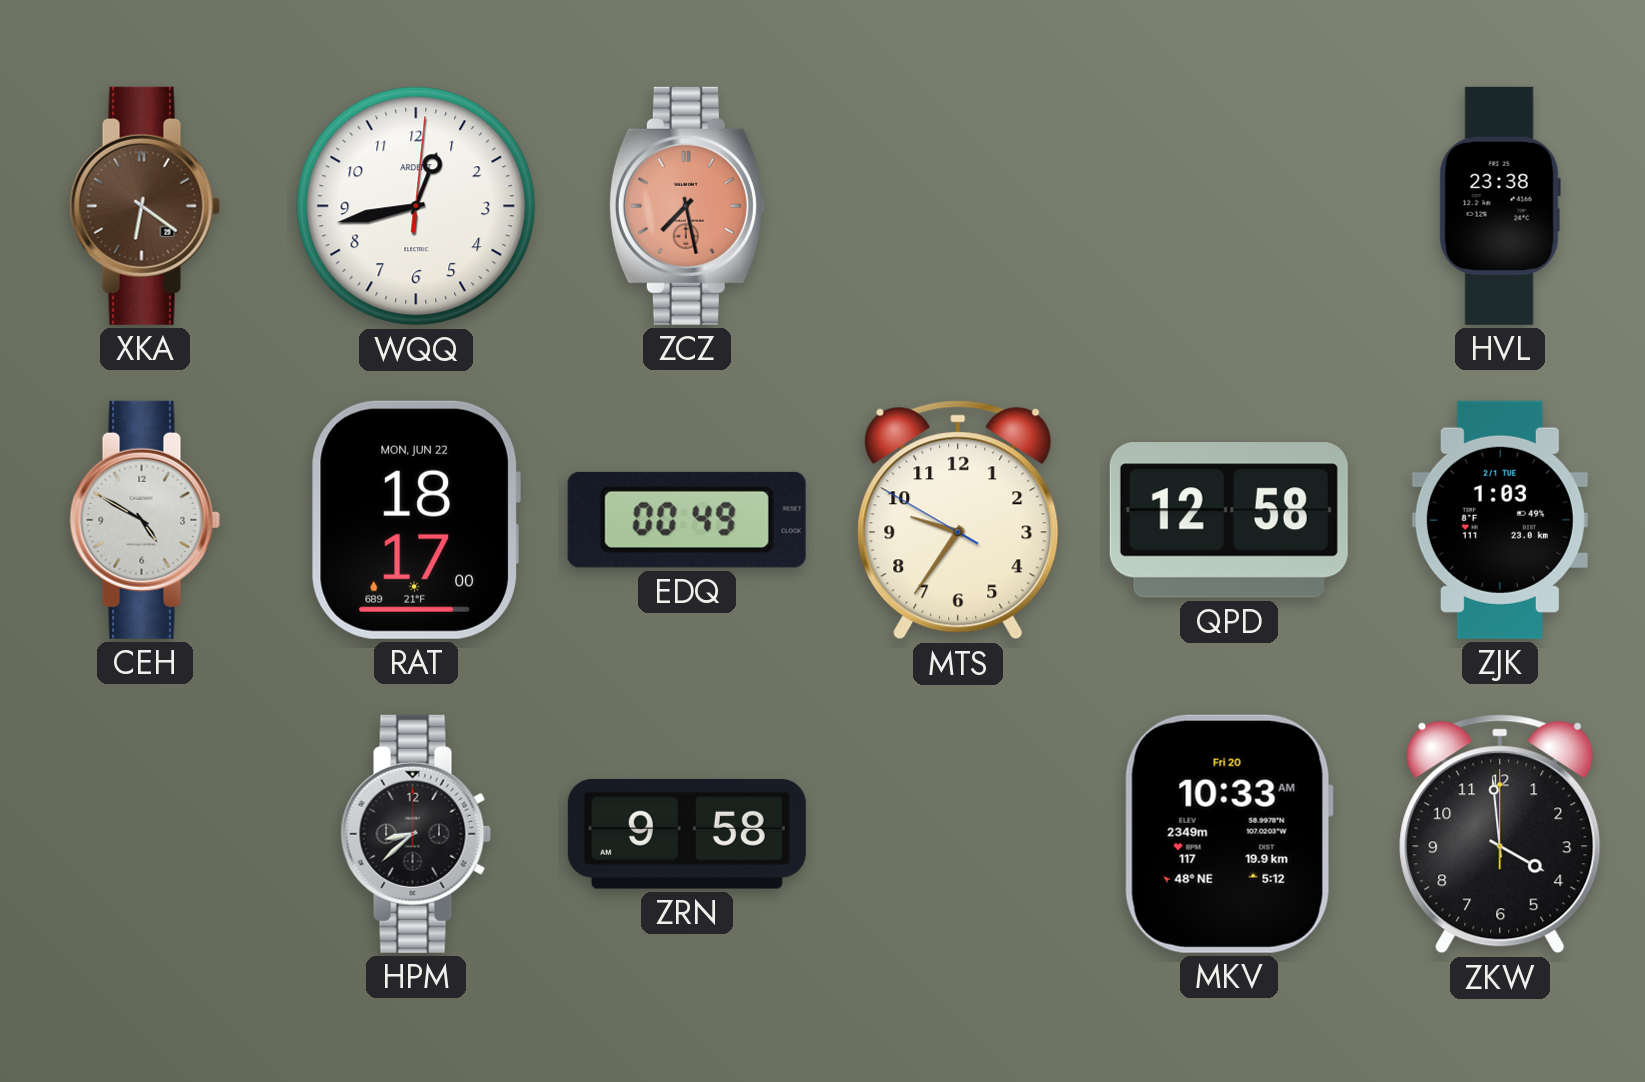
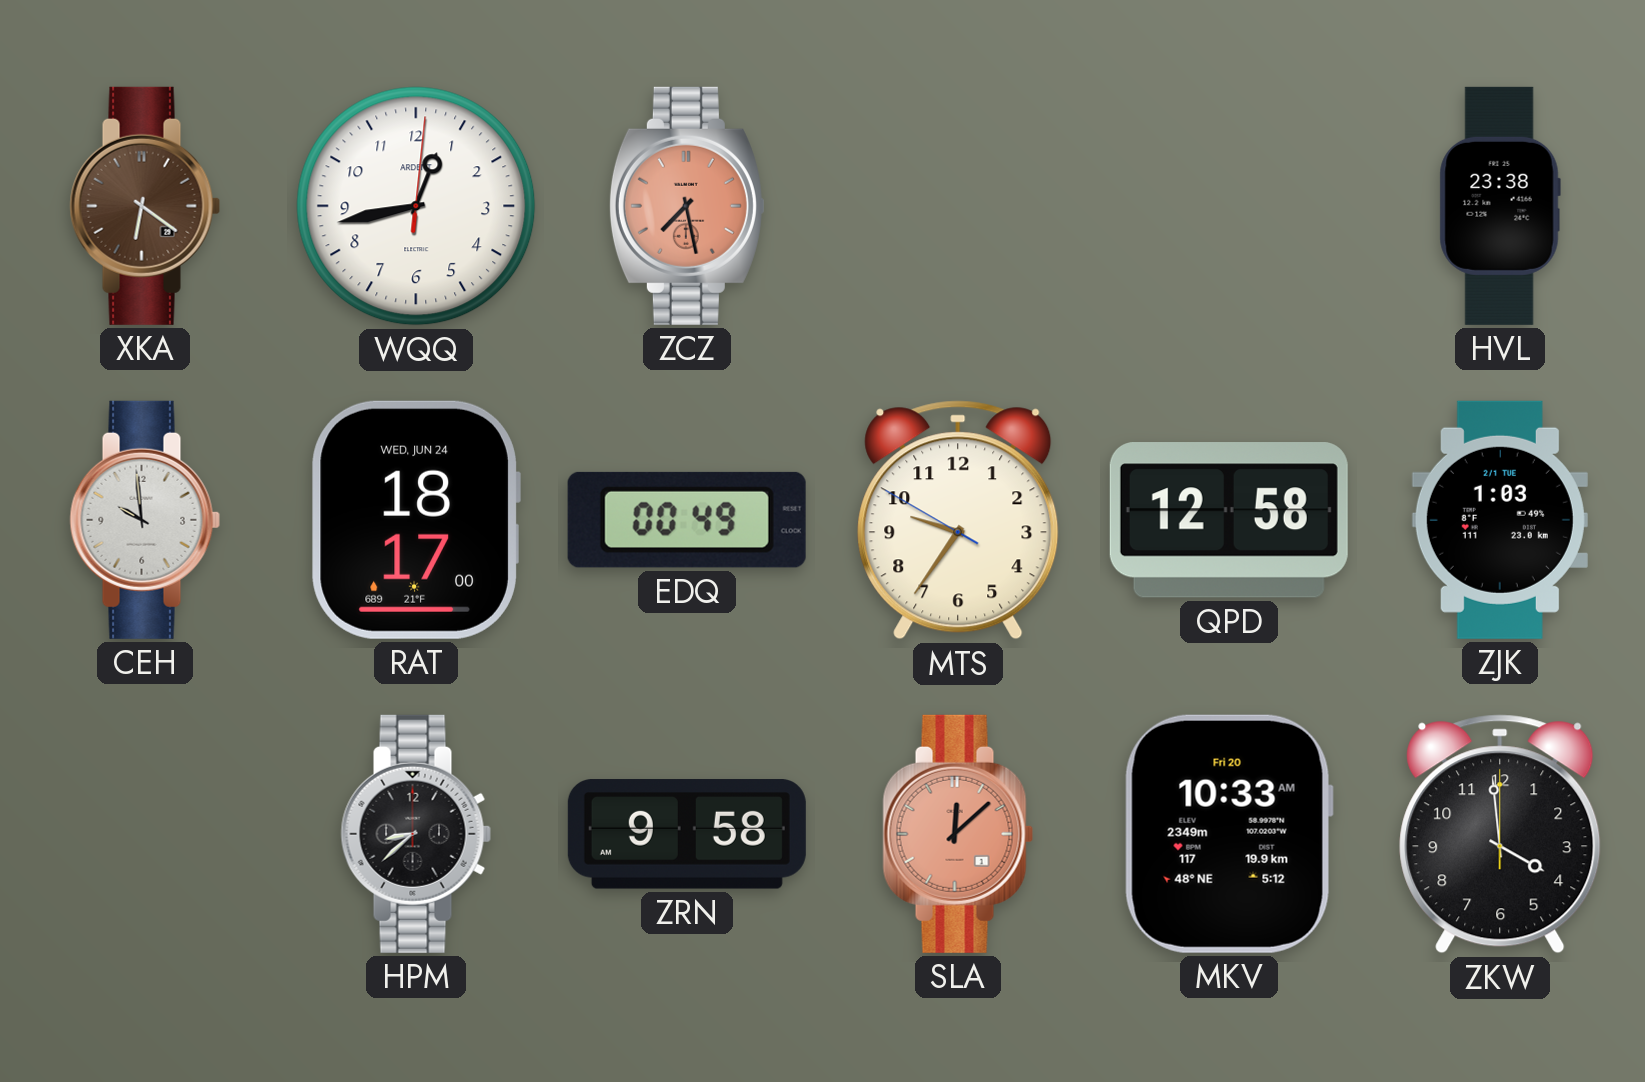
CEH: 4:50 -> 9:59 (145, 520)
RAT date: MON, JUN 22 -> WED, JUN 24 (416, 520)
SLA: none -> 12:08 (958, 834)
